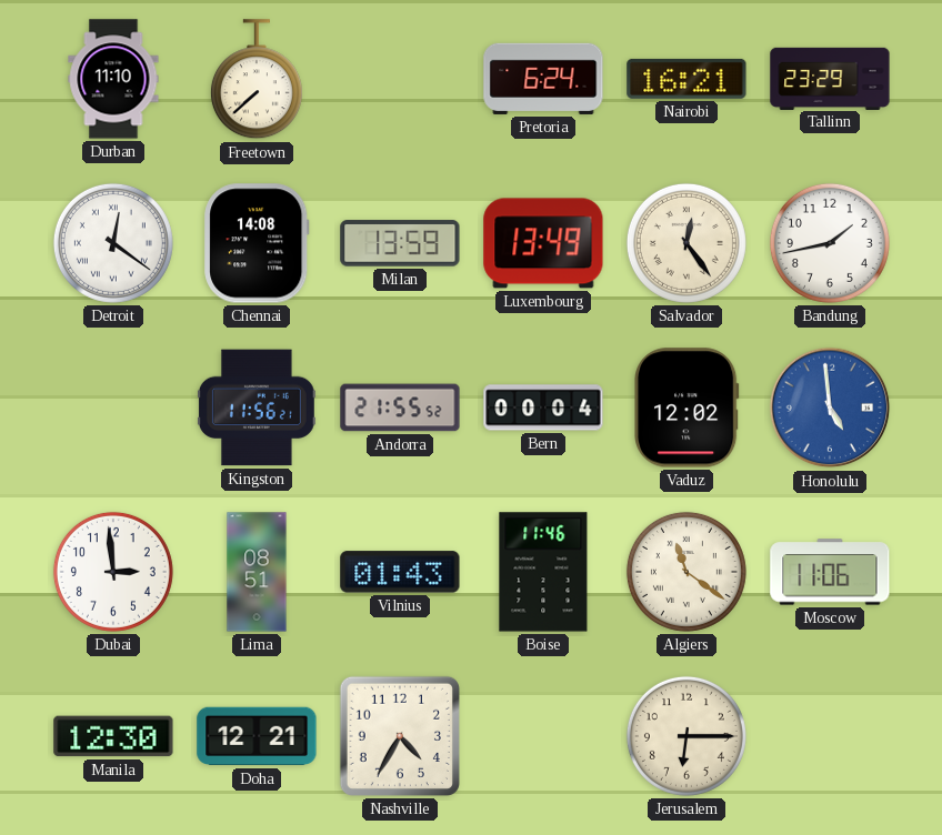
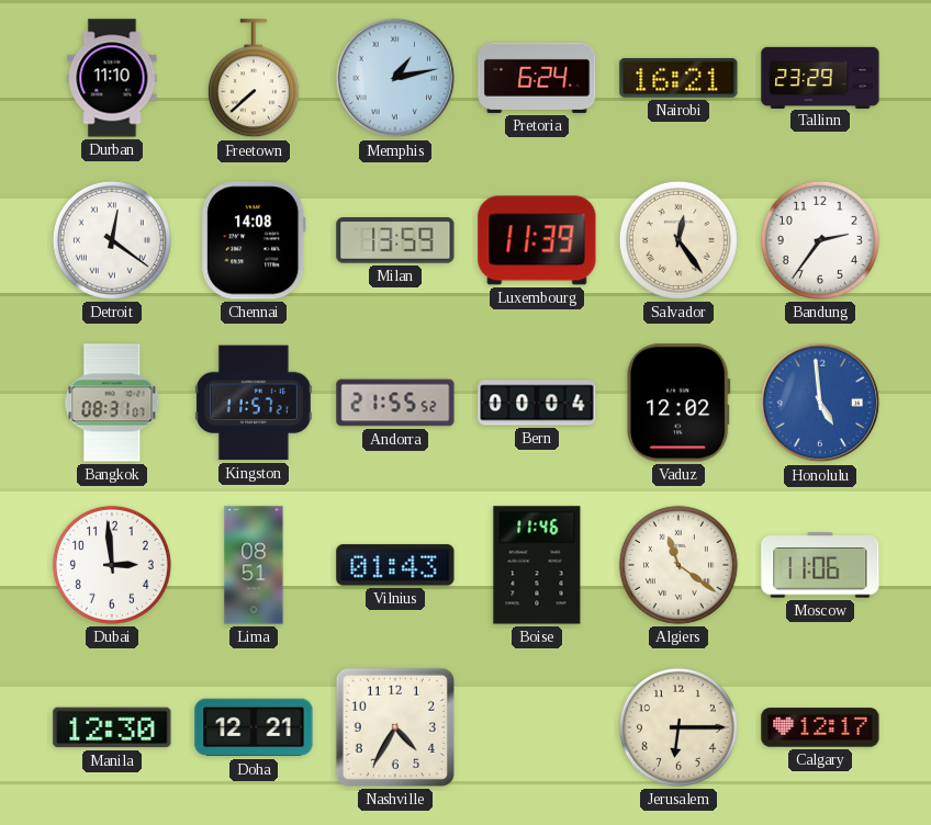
Memphis: none -> 1:13 (395, 78)
Luxembourg: 13:49 -> 11:39 (537, 240)
Bandung: 1:43 -> 2:36 (820, 240)
Bangkok: none -> 08:31 (112, 403)
Kingston: 11:56 -> 11:57 (254, 403)
Calgary: none -> 12:17 (820, 727)
